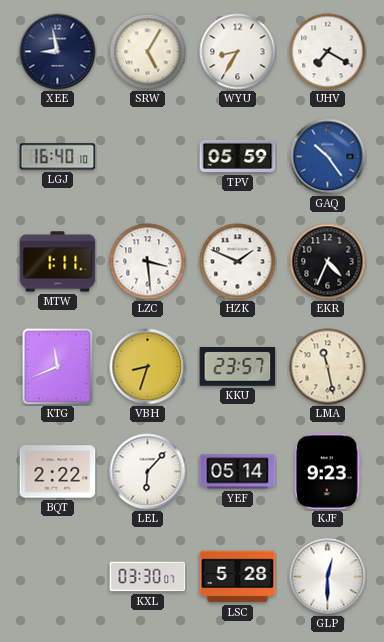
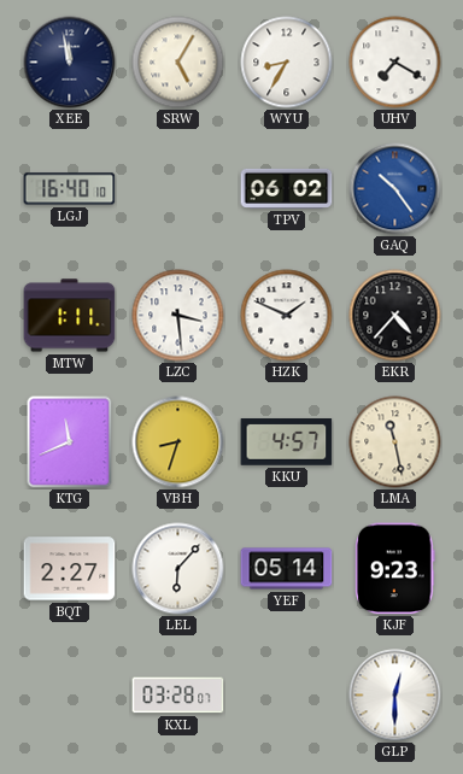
XEE: 8:58 -> 11:58 (70, 63)
TPV: 05:59 -> 06:02 (287, 188)
EKR: 4:34 -> 4:37 (395, 316)
KKU: 23:57 -> 4:57 (287, 442)
BQT: 2:22 -> 2:27 (70, 569)
KXL: 03:30 -> 03:28 (178, 696)
LSC: 5:28 -> none (238, 577)
